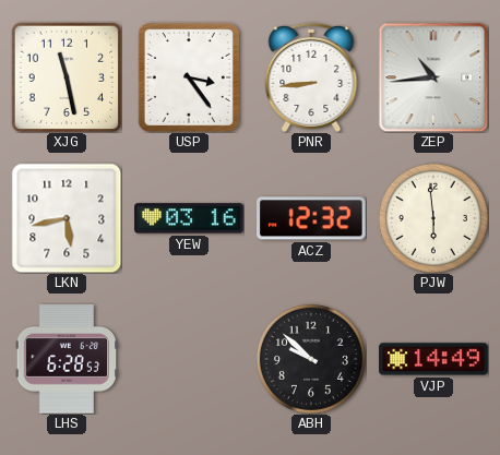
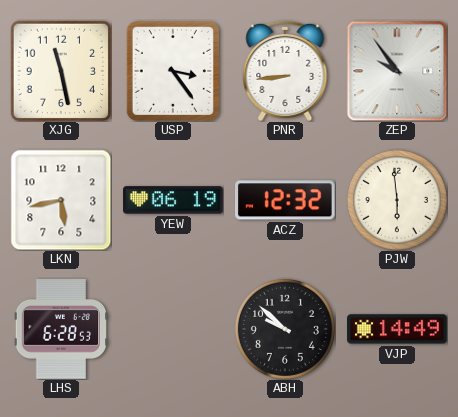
ZEP: 10:44 -> 9:54 (397, 71)
YEW: 03:16 -> 06:19 (173, 200)
